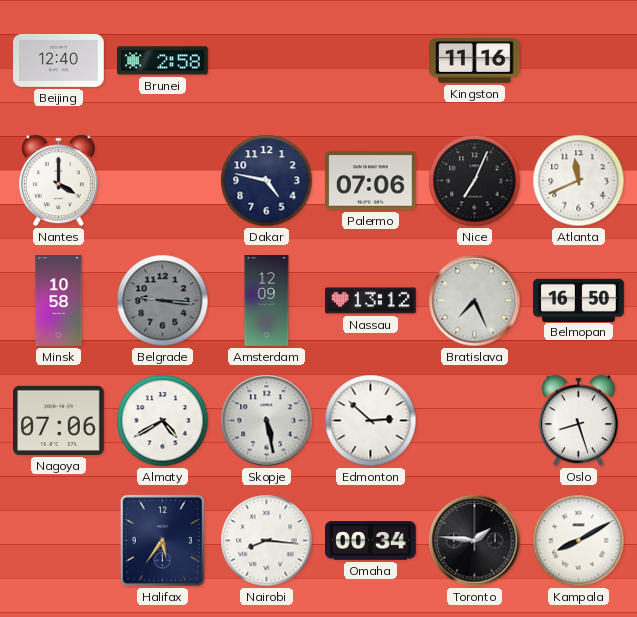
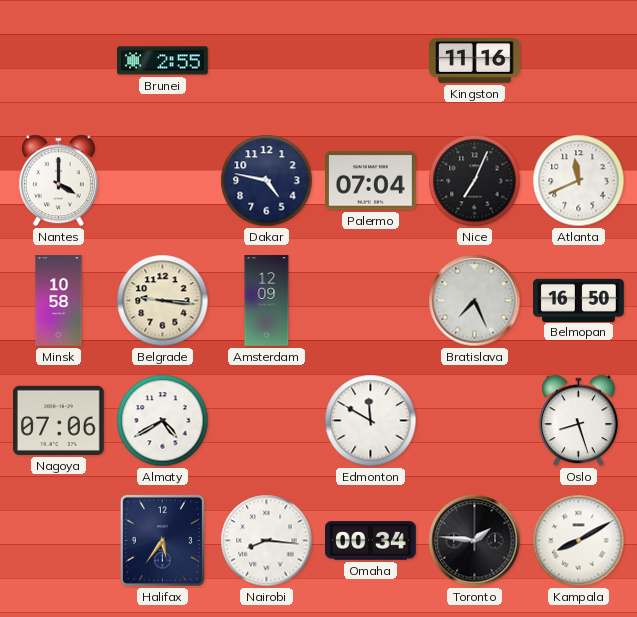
Beijing: 12:40 -> none (59, 60)
Brunei: 2:58 -> 2:55 (163, 61)
Palermo: 07:06 -> 07:04 (371, 181)
Belgrade dial: grey -> cream (163, 301)
Nassau: 13:12 -> none (371, 301)
Skopje: 5:28 -> none (267, 421)
Edmonton: 2:52 -> 11:50 (371, 421)
